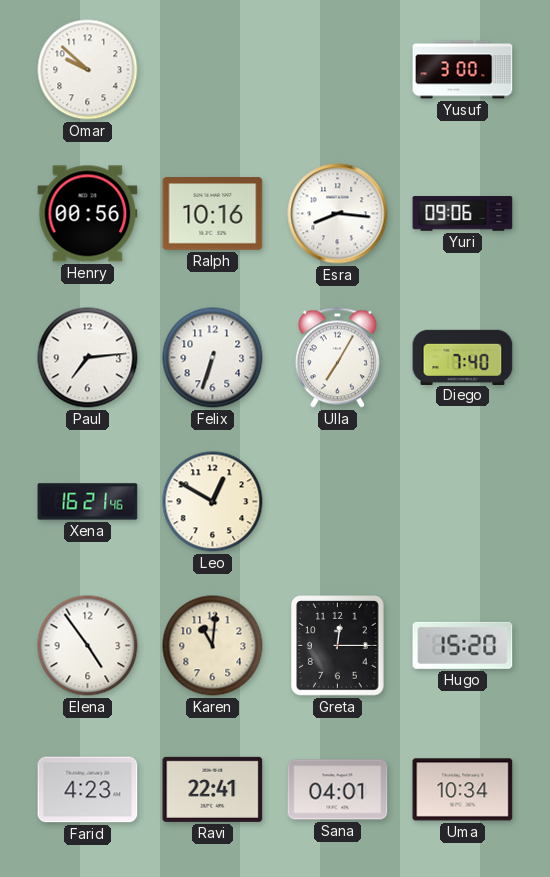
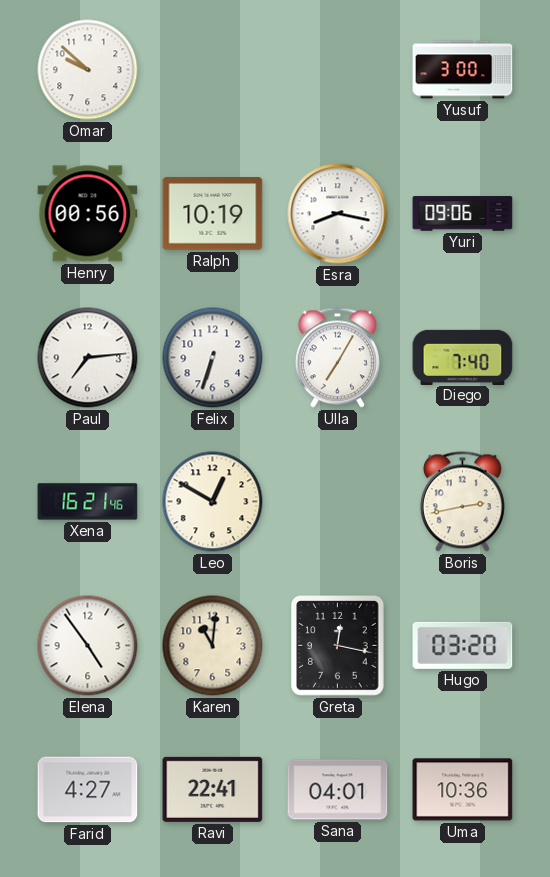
Ralph: 10:16 -> 10:19 (213, 214)
Esra: 8:16 -> 8:17 (338, 214)
Boris: none -> 2:43 (462, 502)
Greta: 12:15 -> 12:17 (338, 646)
Hugo: 15:20 -> 03:20 (463, 645)
Farid: 4:23 -> 4:27 (88, 790)
Uma: 10:34 -> 10:36 (463, 790)
